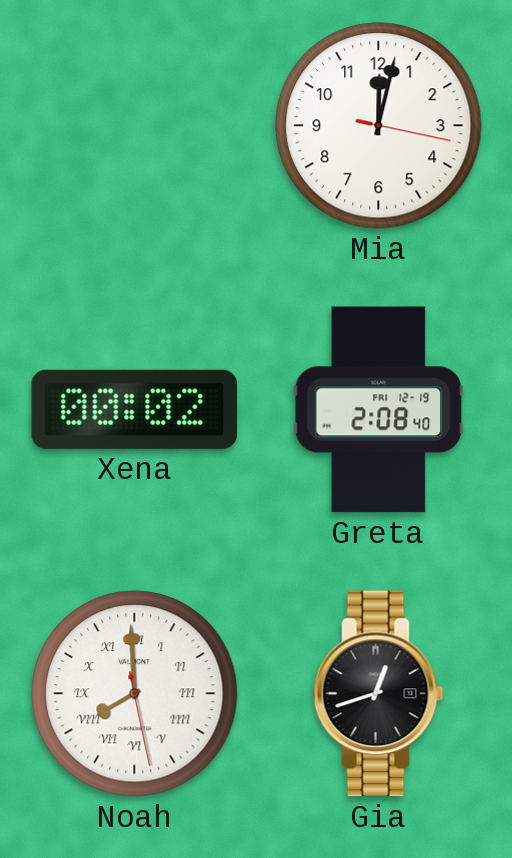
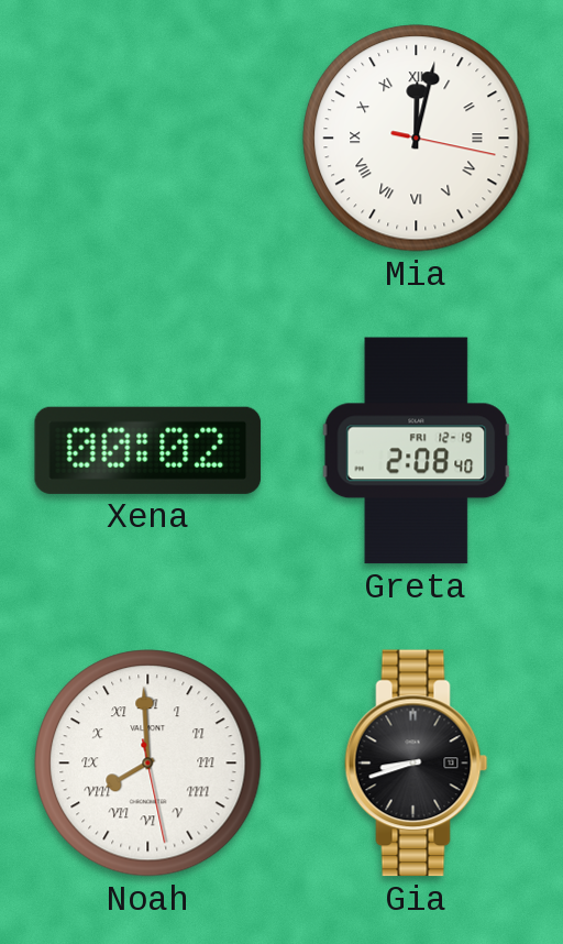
Mia numerals: Arabic -> Roman (417, 139)
Gia: 12:42 -> 8:42 (417, 764)
